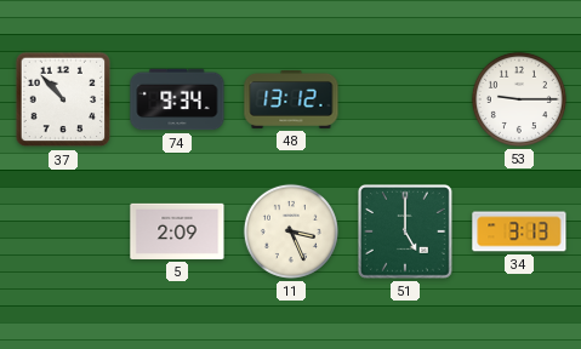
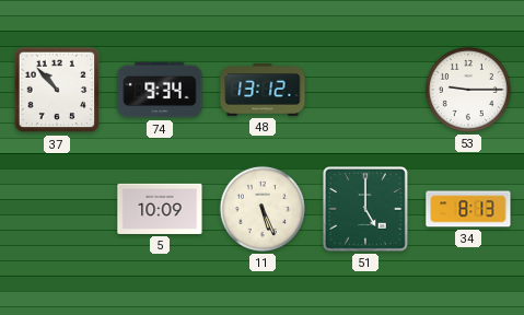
5: 2:09 -> 10:09 (160, 209)
11: 3:26 -> 5:26 (263, 209)
34: 3:13 -> 8:13 (468, 209)
